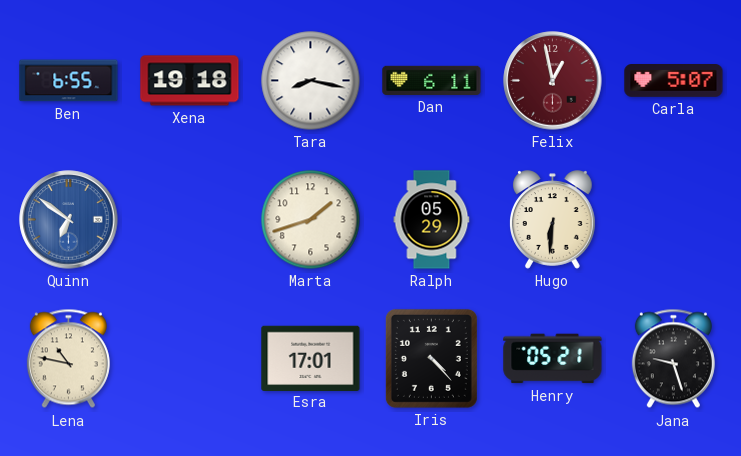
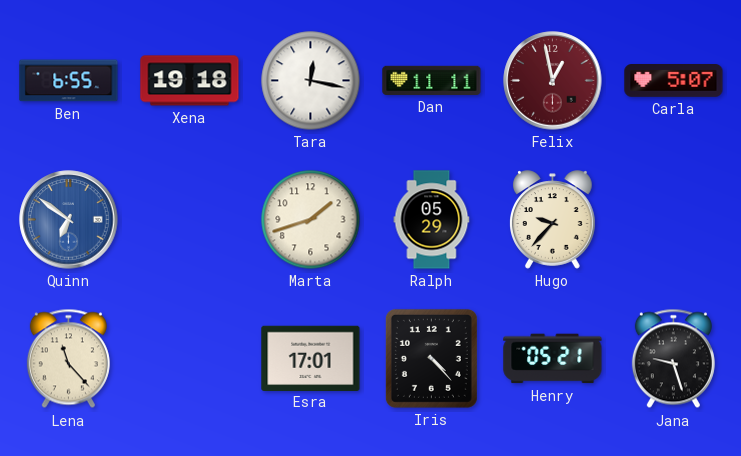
Tara: 8:17 -> 12:17 (311, 81)
Dan: 6:11 -> 11:11 (432, 80)
Hugo: 6:31 -> 9:37 (553, 220)
Lena: 10:47 -> 11:23 (68, 359)
